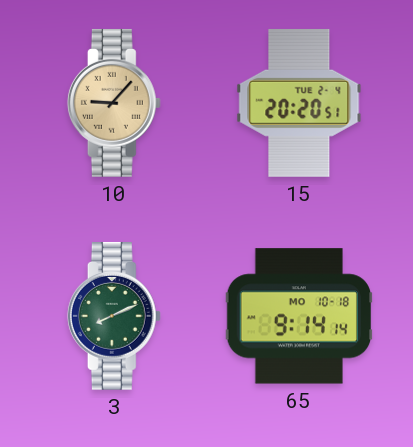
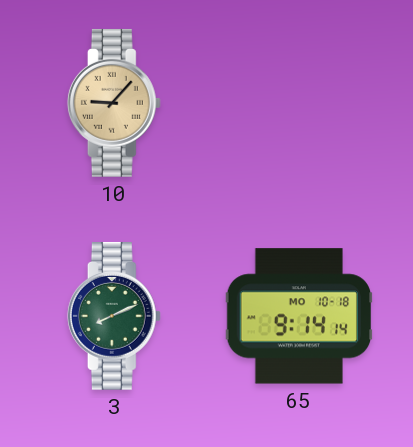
15: 20:20 -> none (299, 103)
